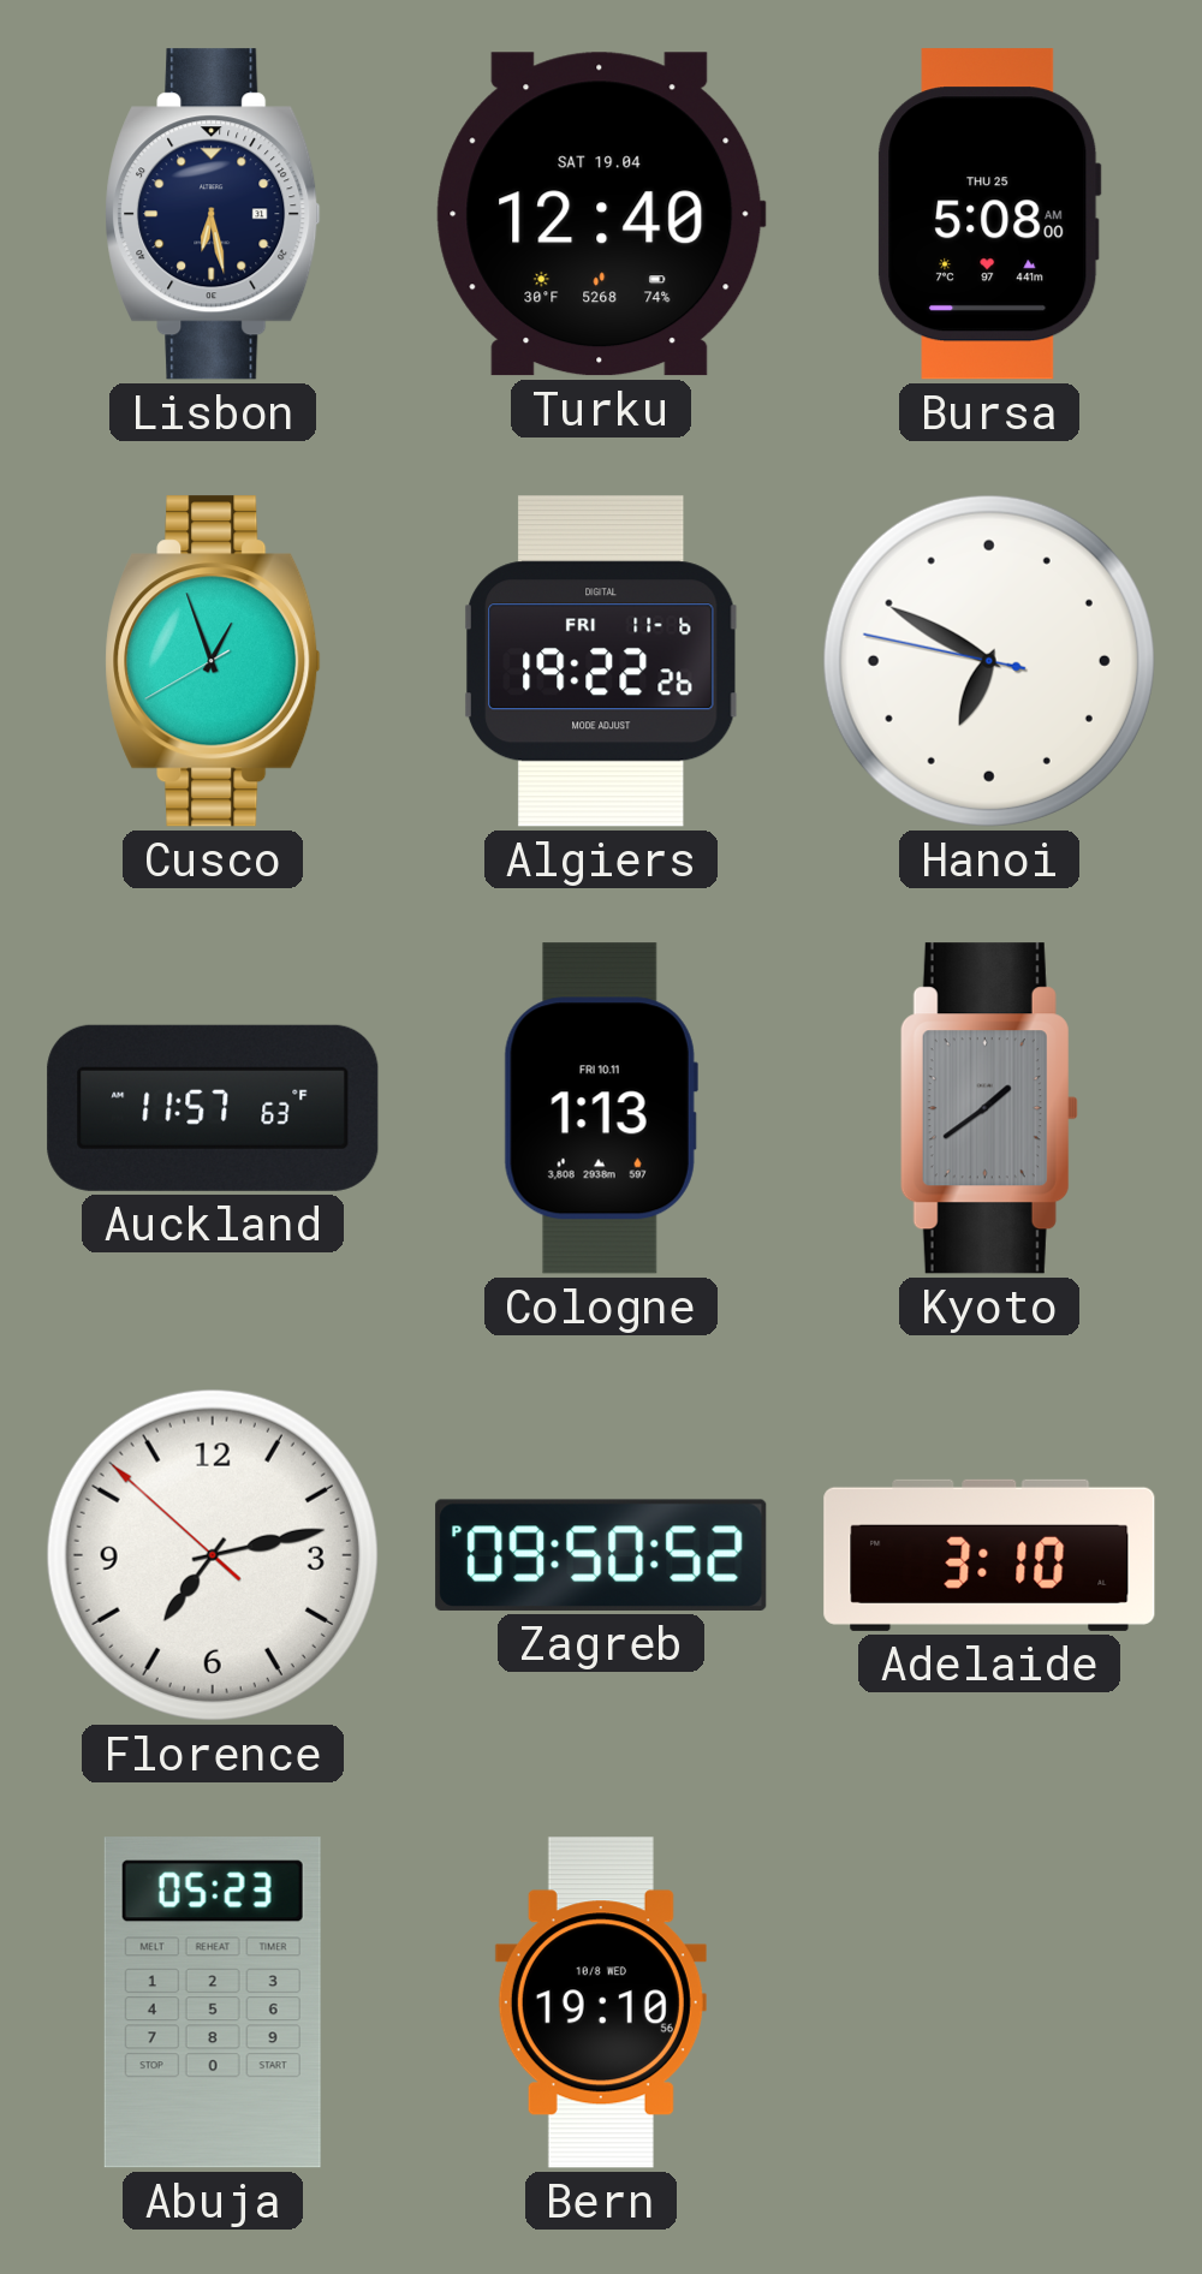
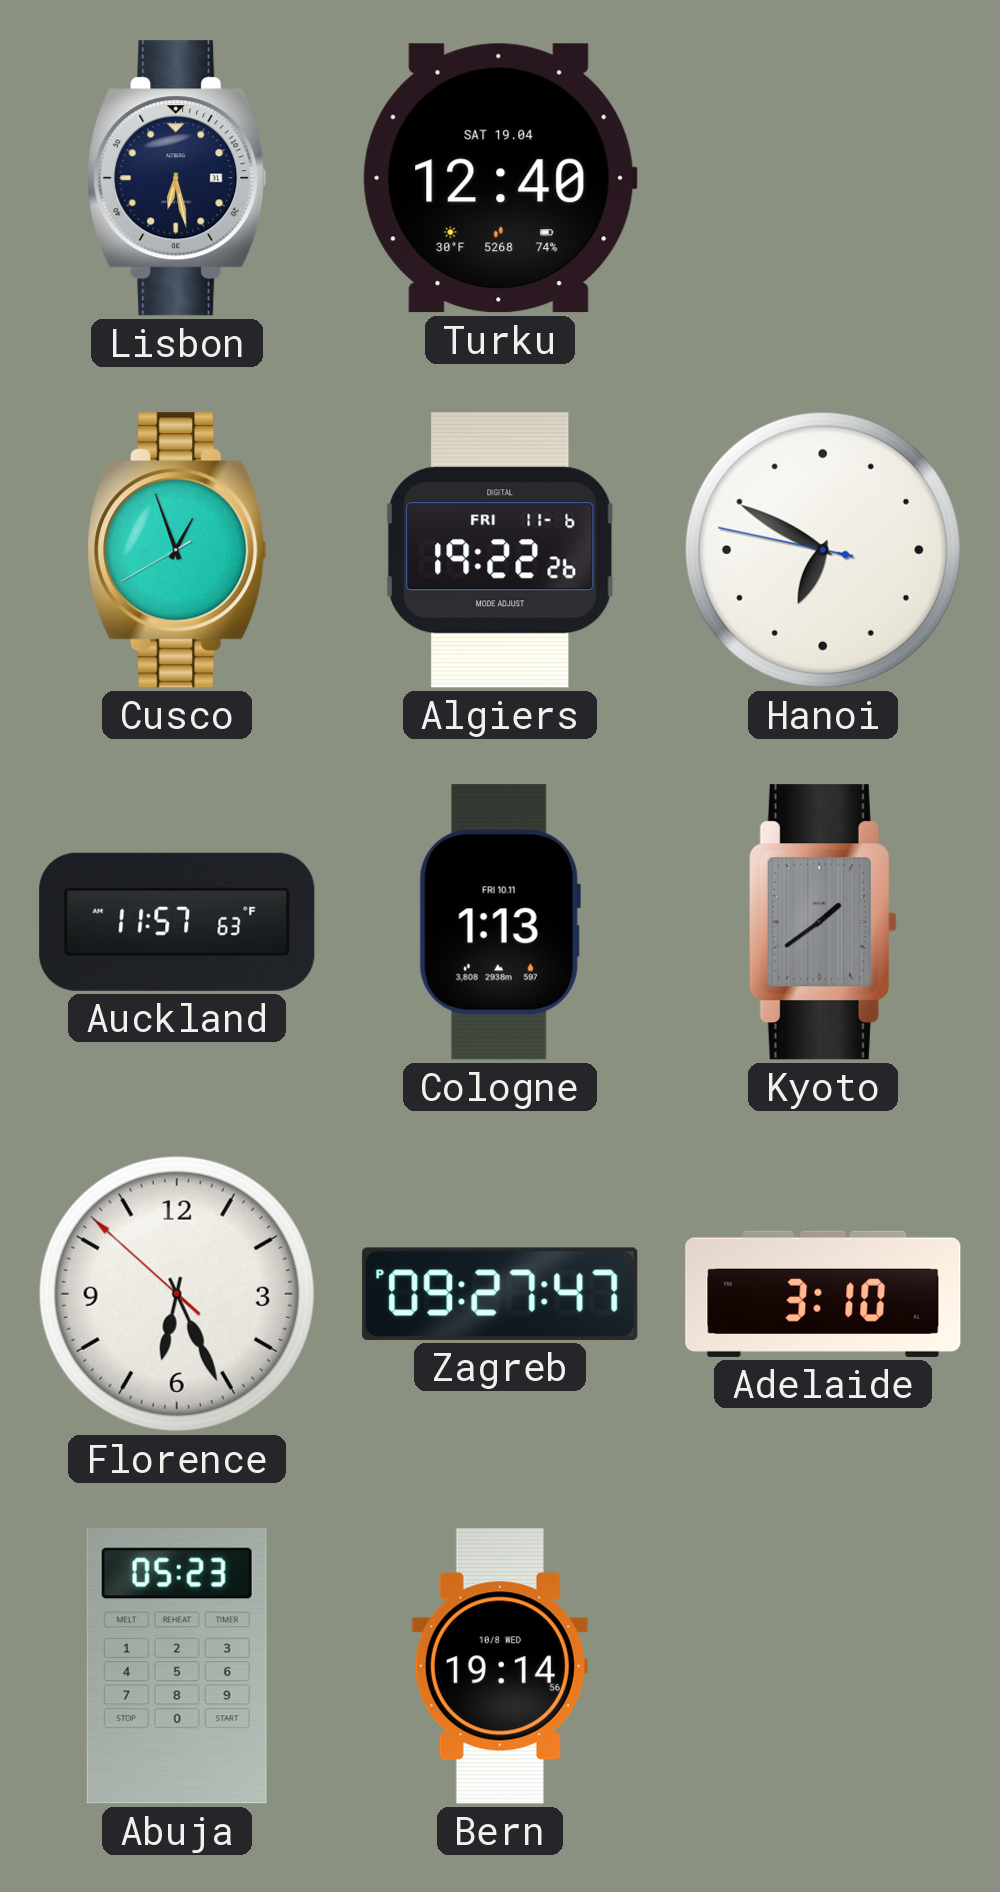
Bursa: 5:08 -> none (989, 214)
Florence: 7:12 -> 6:25 (177, 1294)
Zagreb: 09:50 -> 09:27 (500, 1294)
Bern: 19:10 -> 19:14 (500, 1666)
